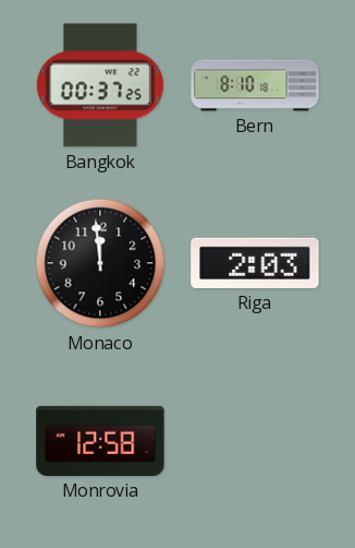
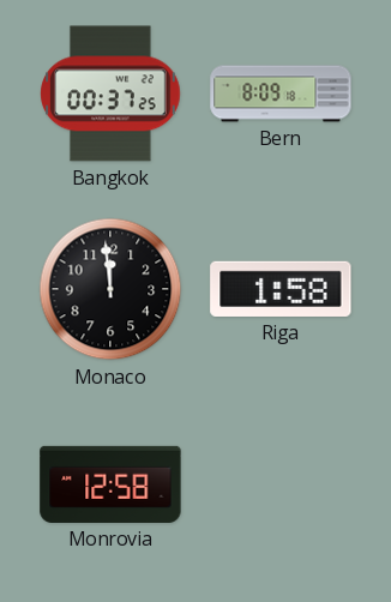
Bern: 8:10 -> 8:09 (281, 94)
Riga: 2:03 -> 1:58 (281, 289)
